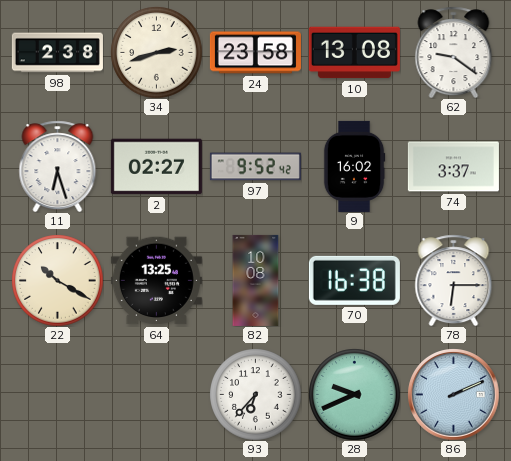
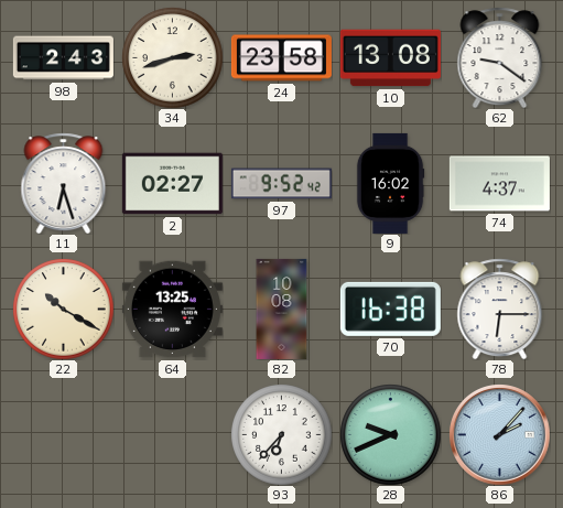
98: 2:38 -> 2:43 (63, 58)
74: 3:37 -> 4:37 (499, 184)
86: 2:11 -> 2:07 (499, 434)
